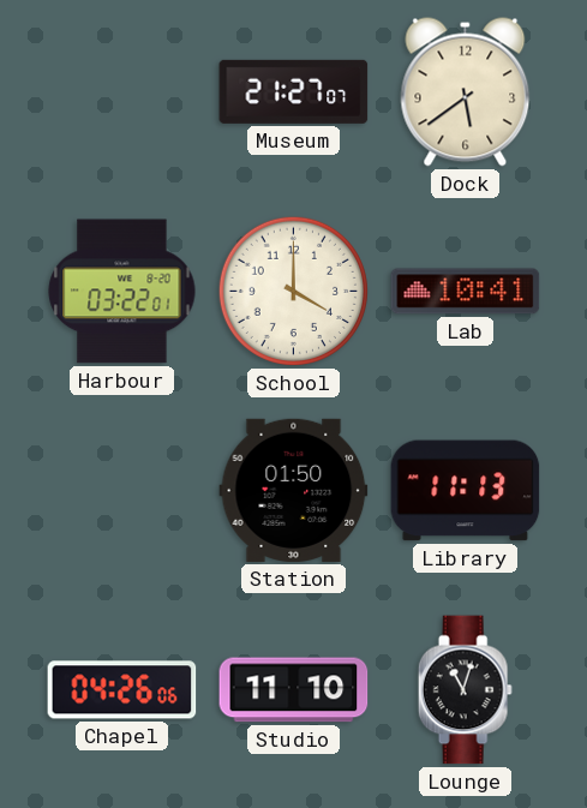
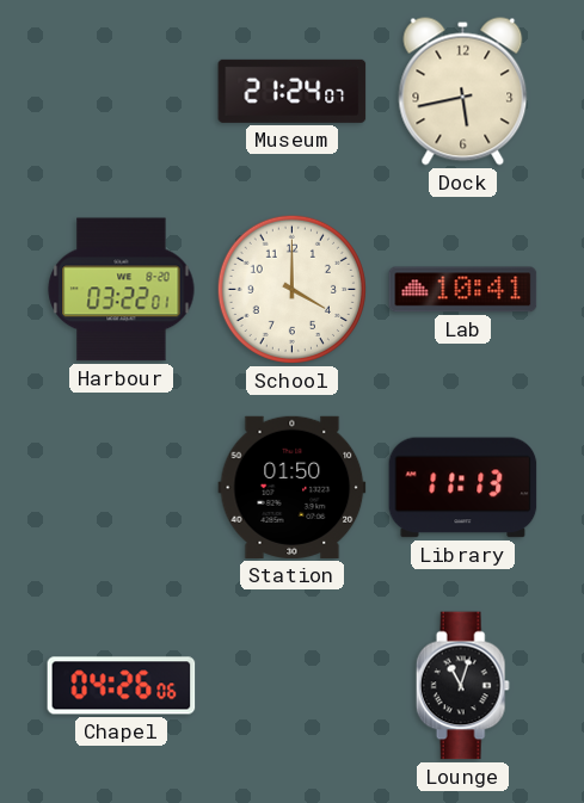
Museum: 21:27 -> 21:24 (293, 91)
Dock: 5:39 -> 5:43 (463, 92)
Studio: 11:10 -> none (294, 690)
